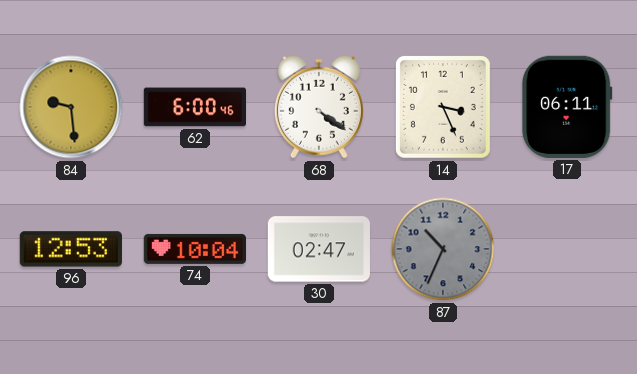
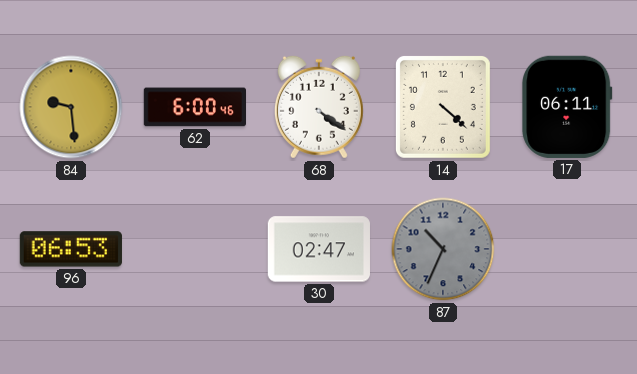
14: 3:26 -> 4:22 (443, 107)
96: 12:53 -> 06:53 (71, 249)
74: 10:04 -> none (194, 249)
